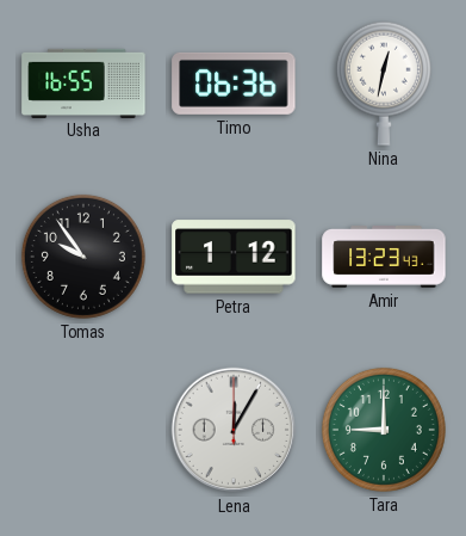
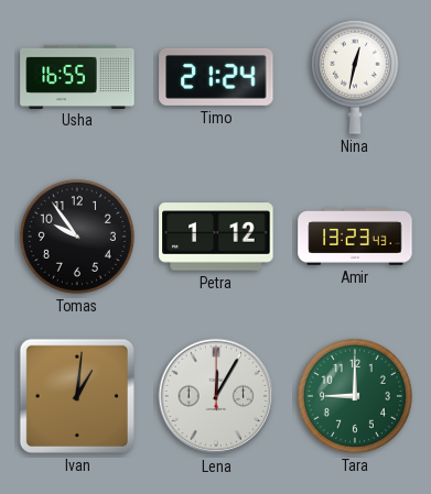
Timo: 06:36 -> 21:24 (216, 77)
Ivan: none -> 1:01 (77, 396)
